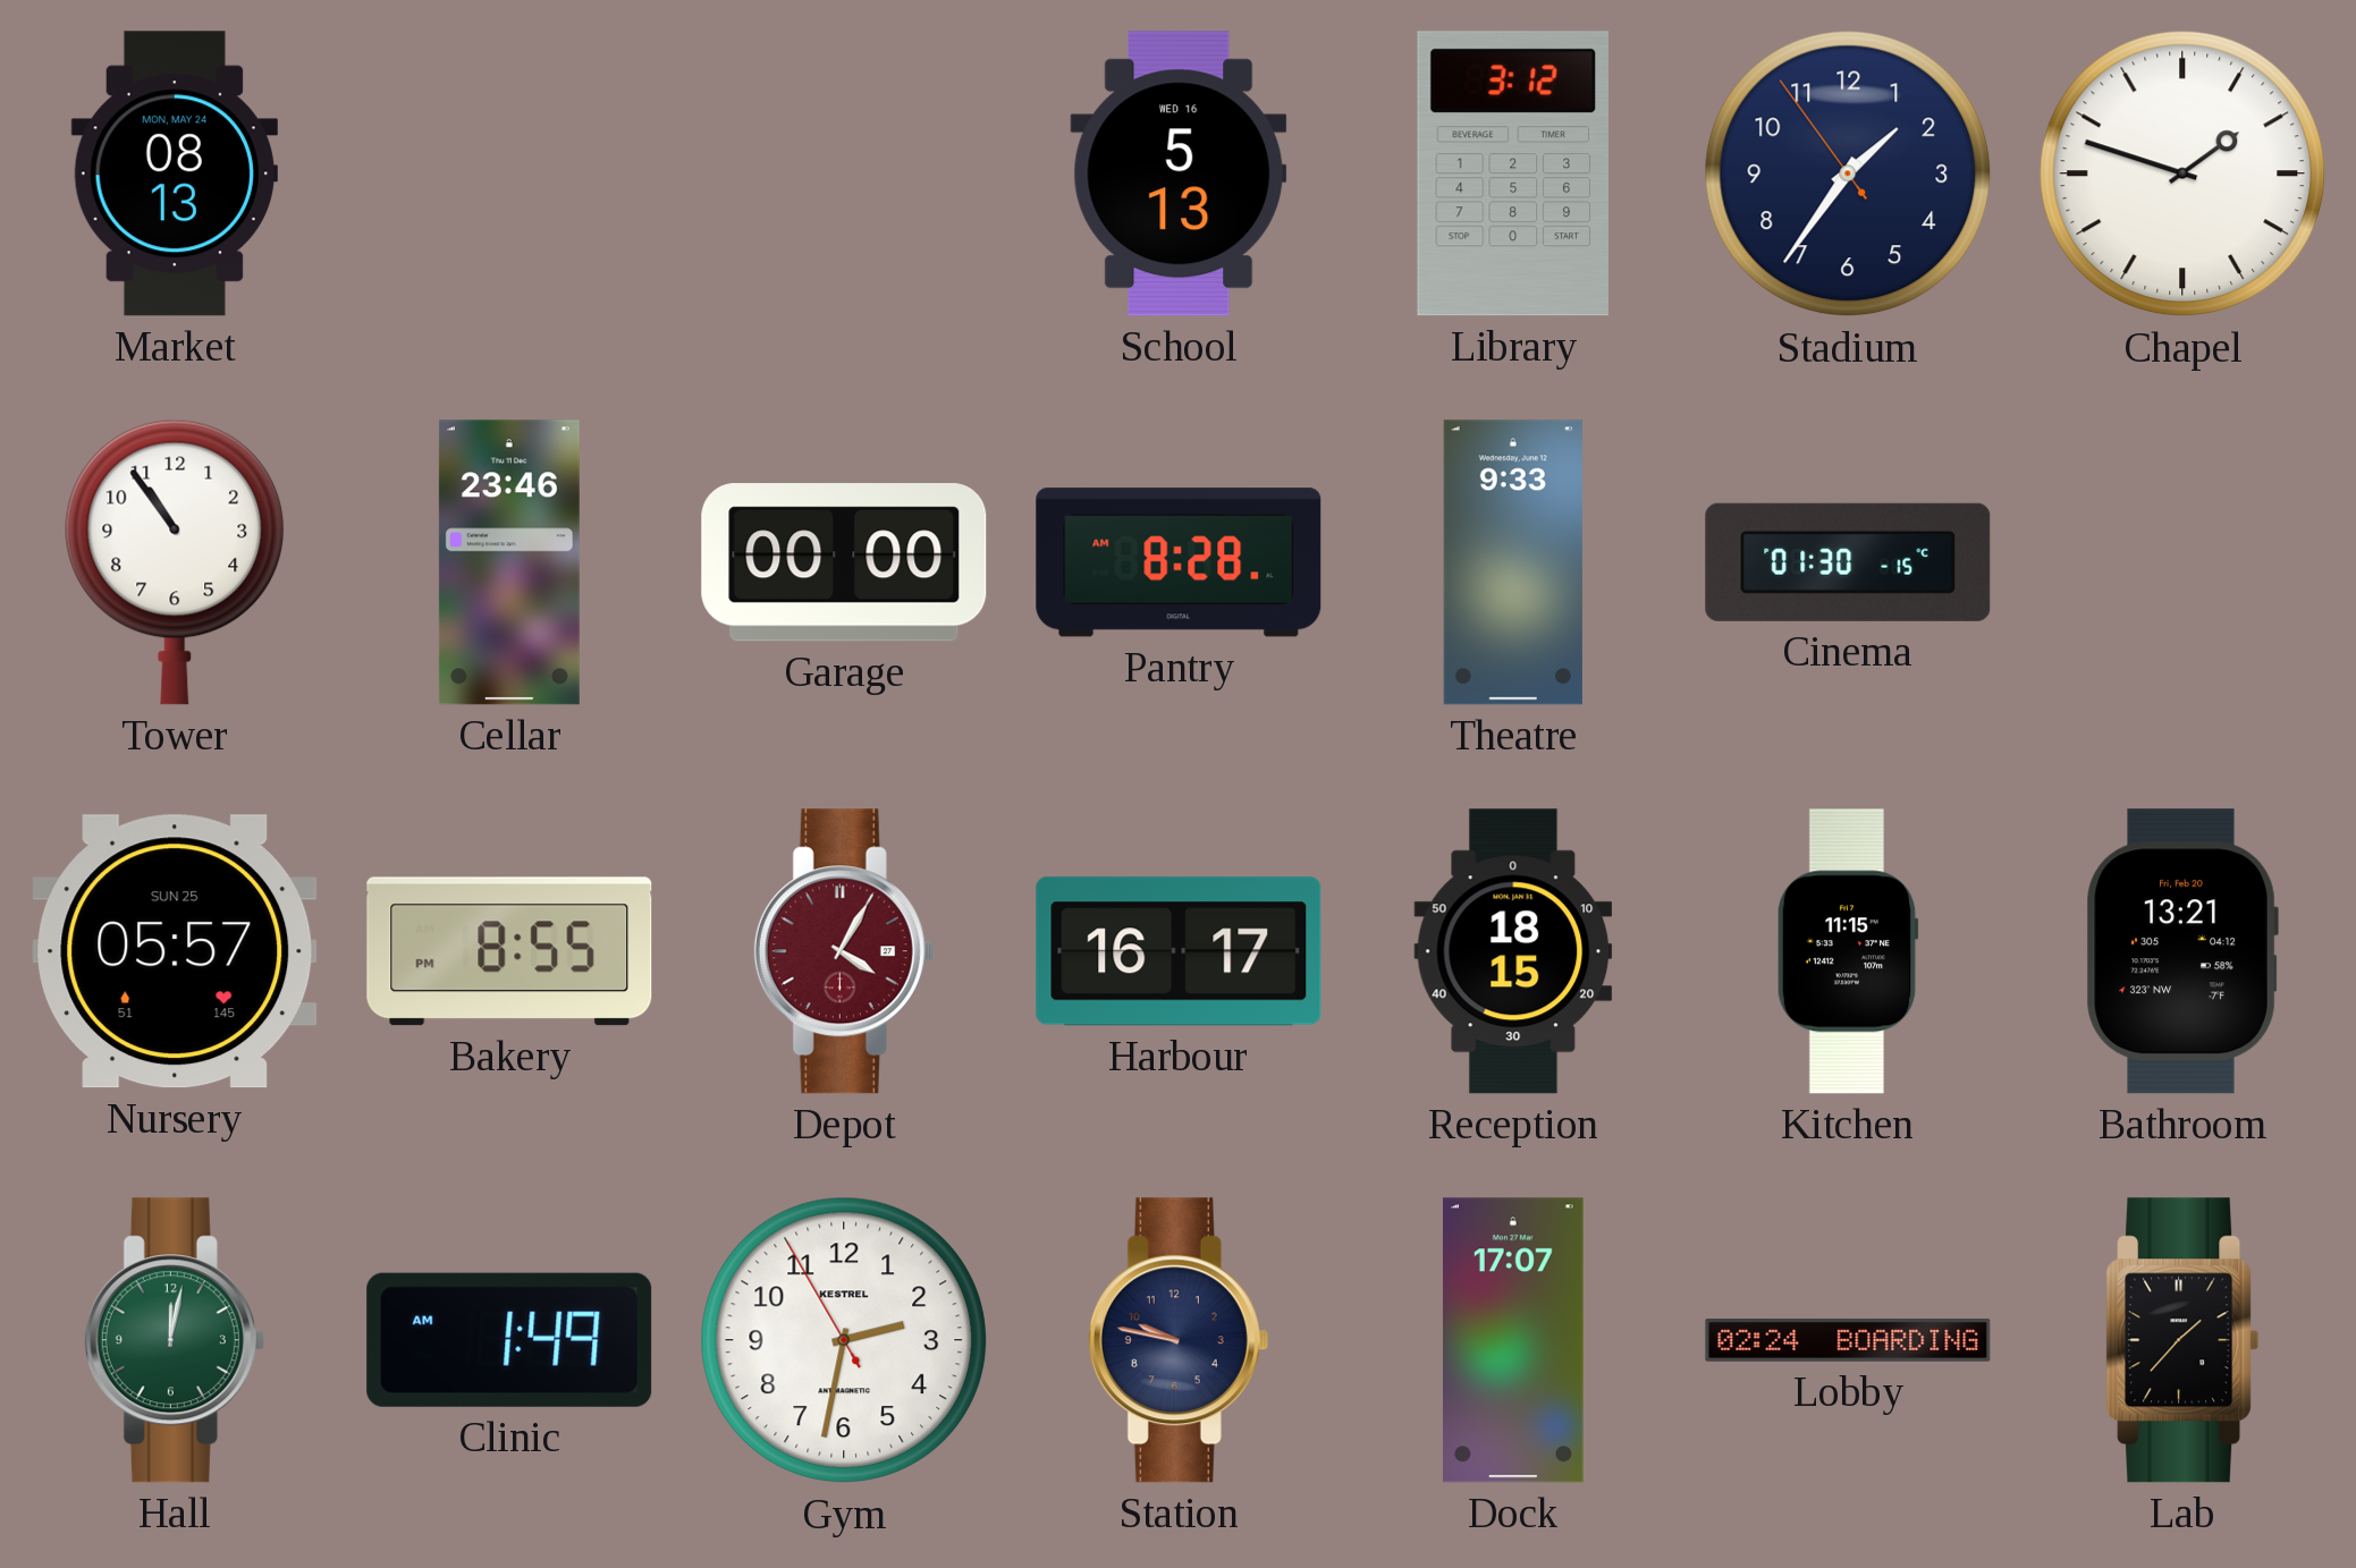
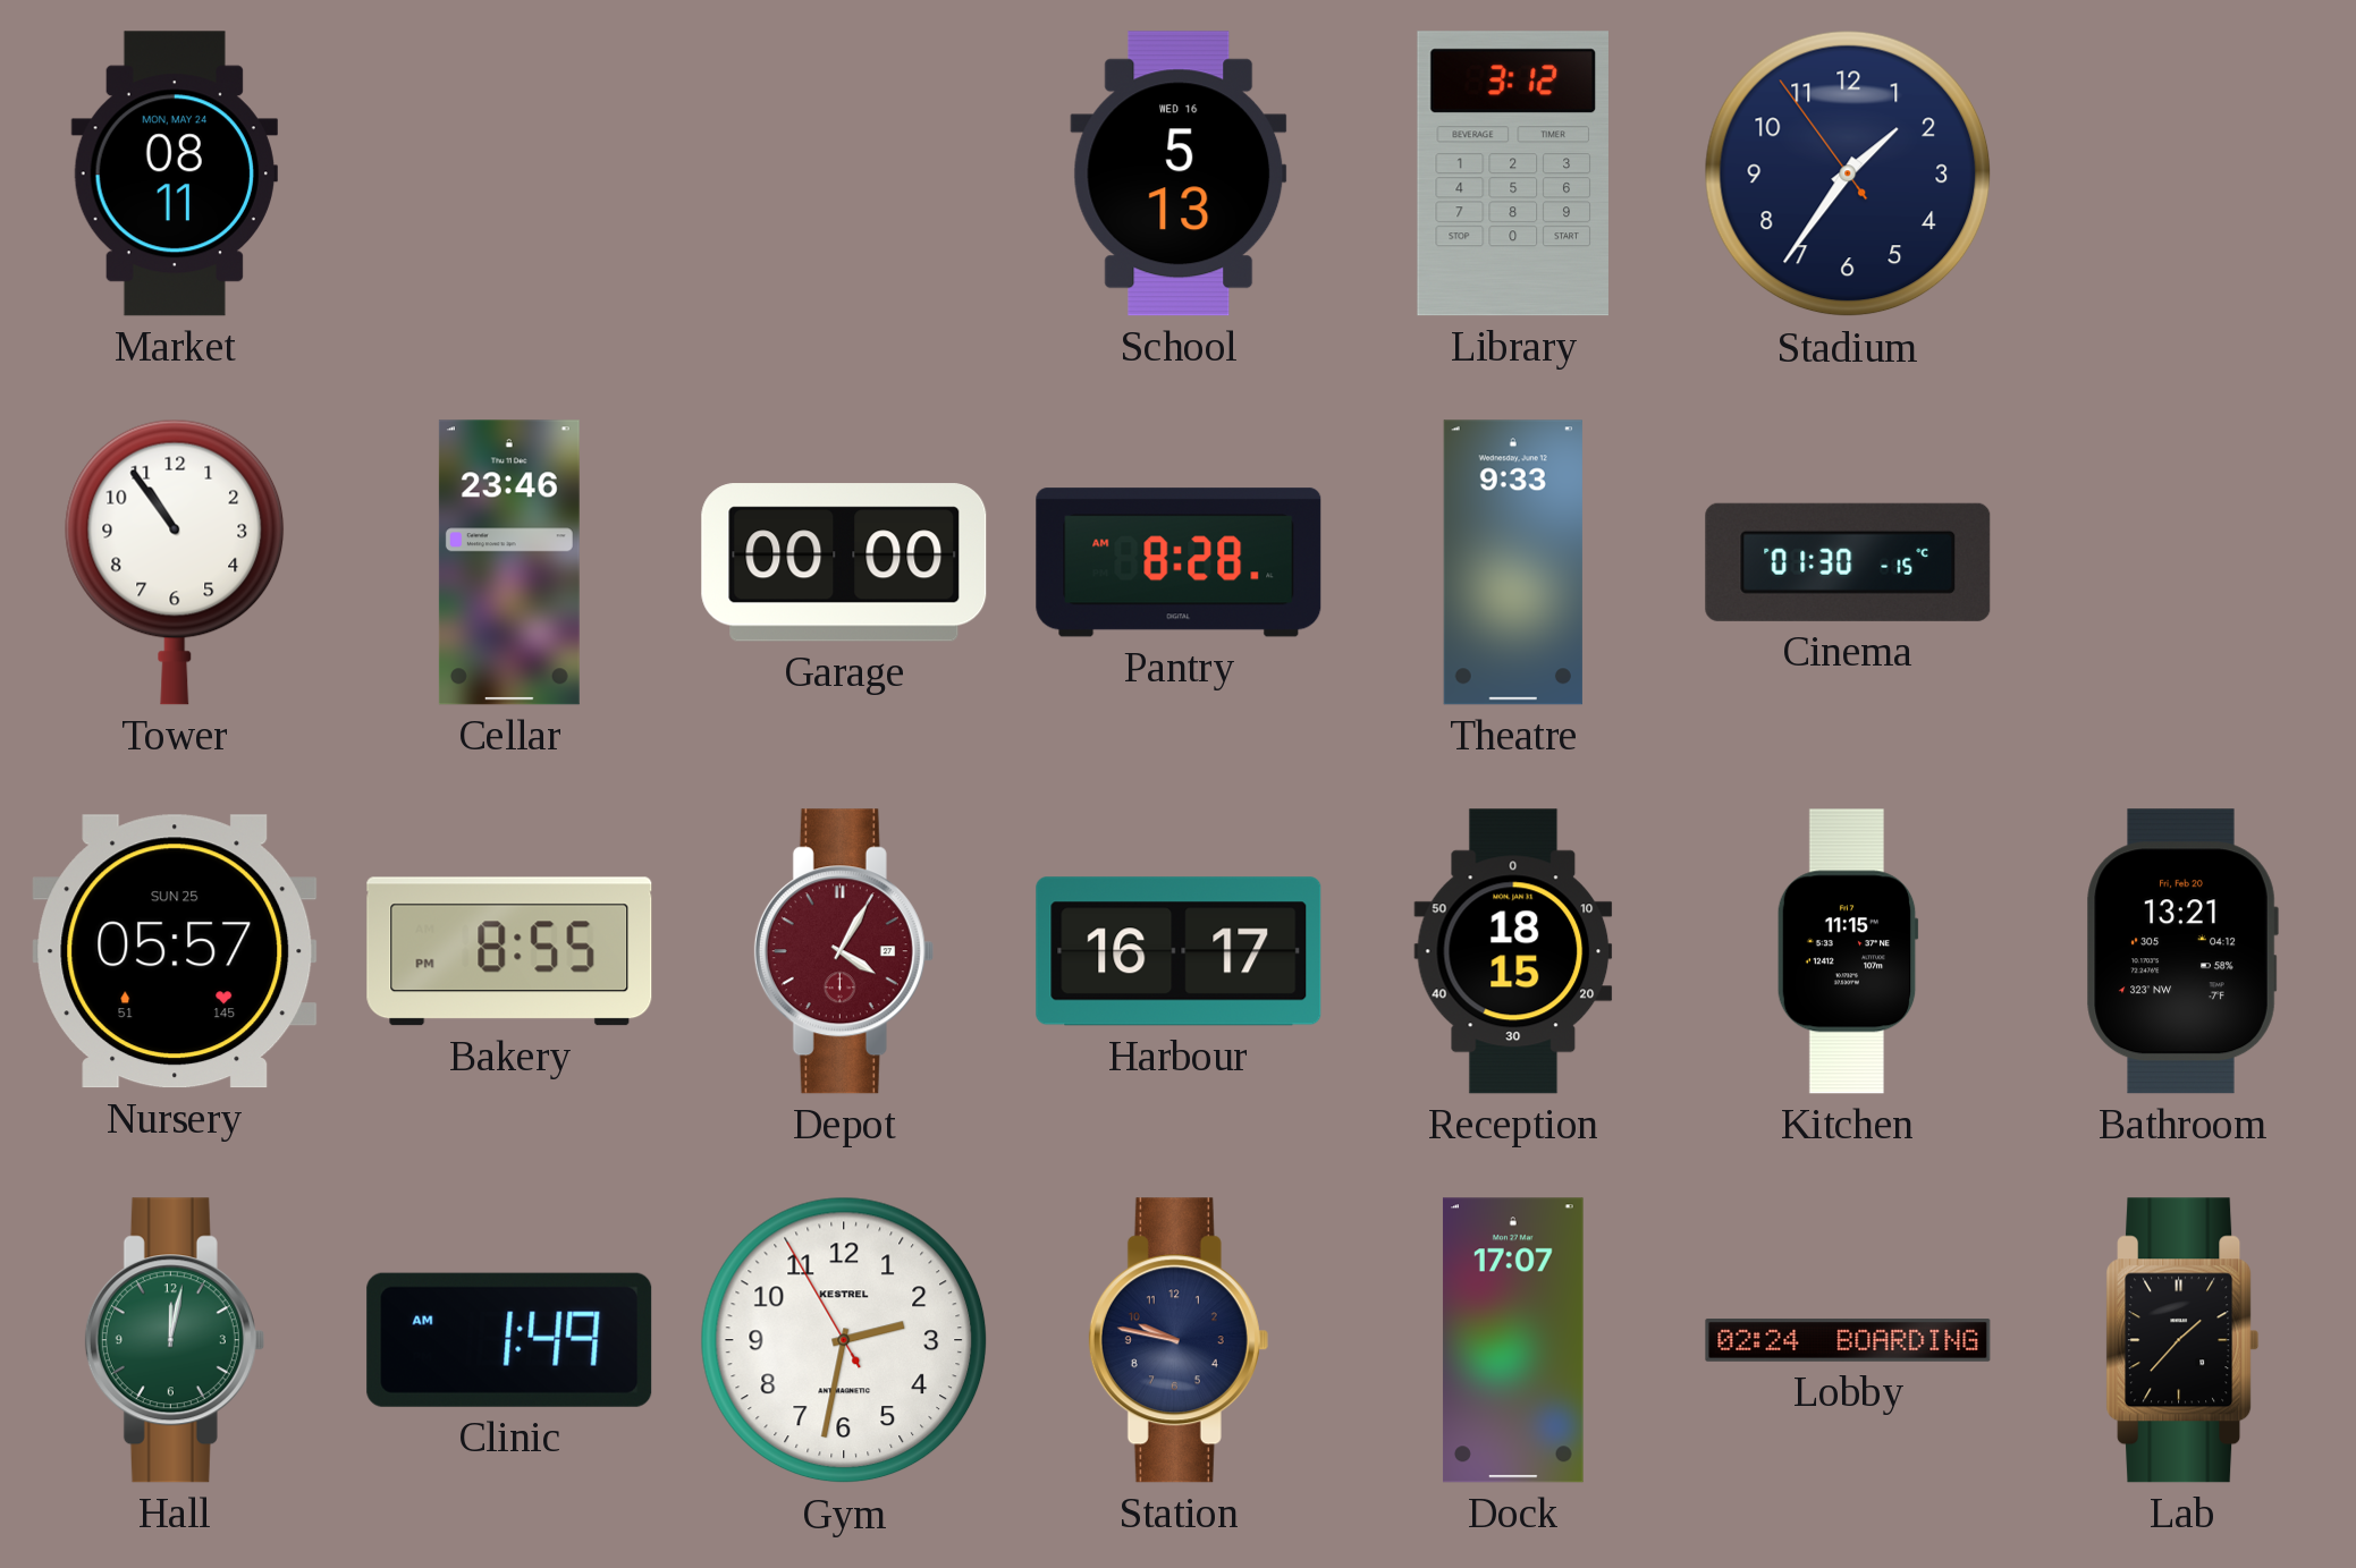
Market: 08:13 -> 08:11 (175, 173)
Chapel: 1:48 -> none (2182, 173)
